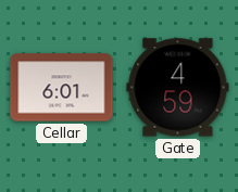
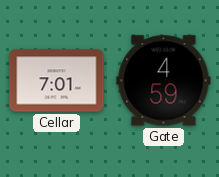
Cellar: 6:01 -> 7:01 (57, 81)
